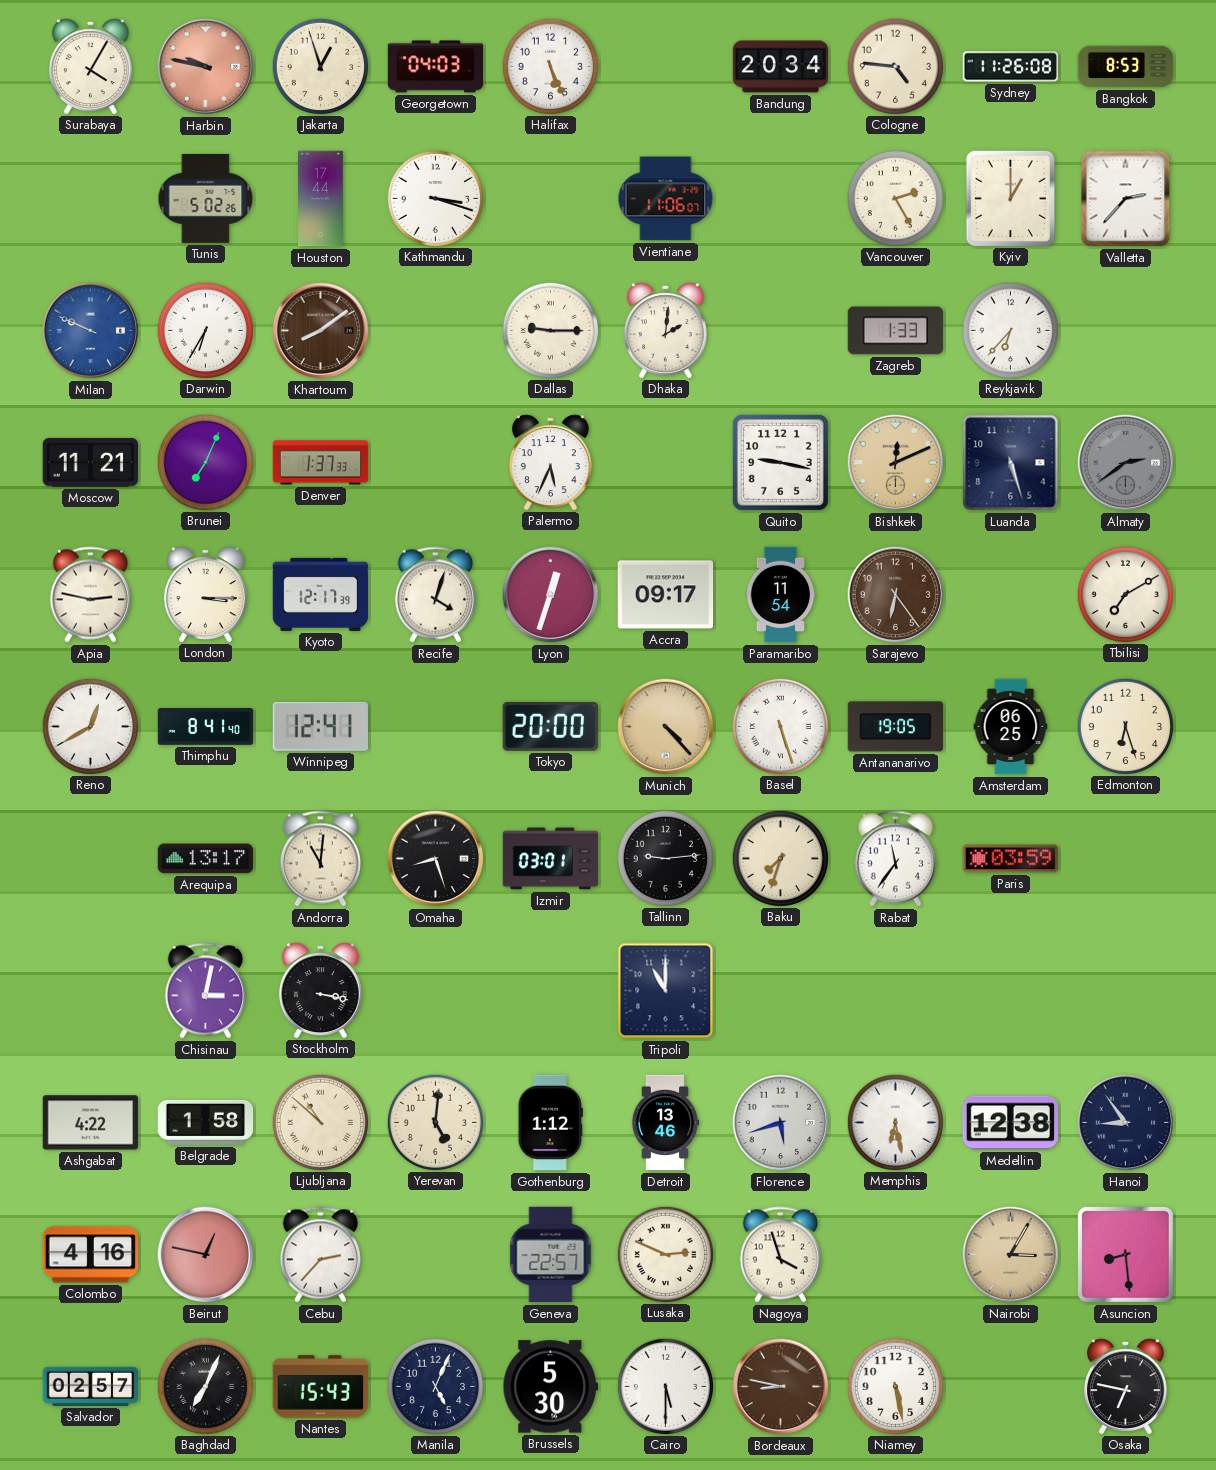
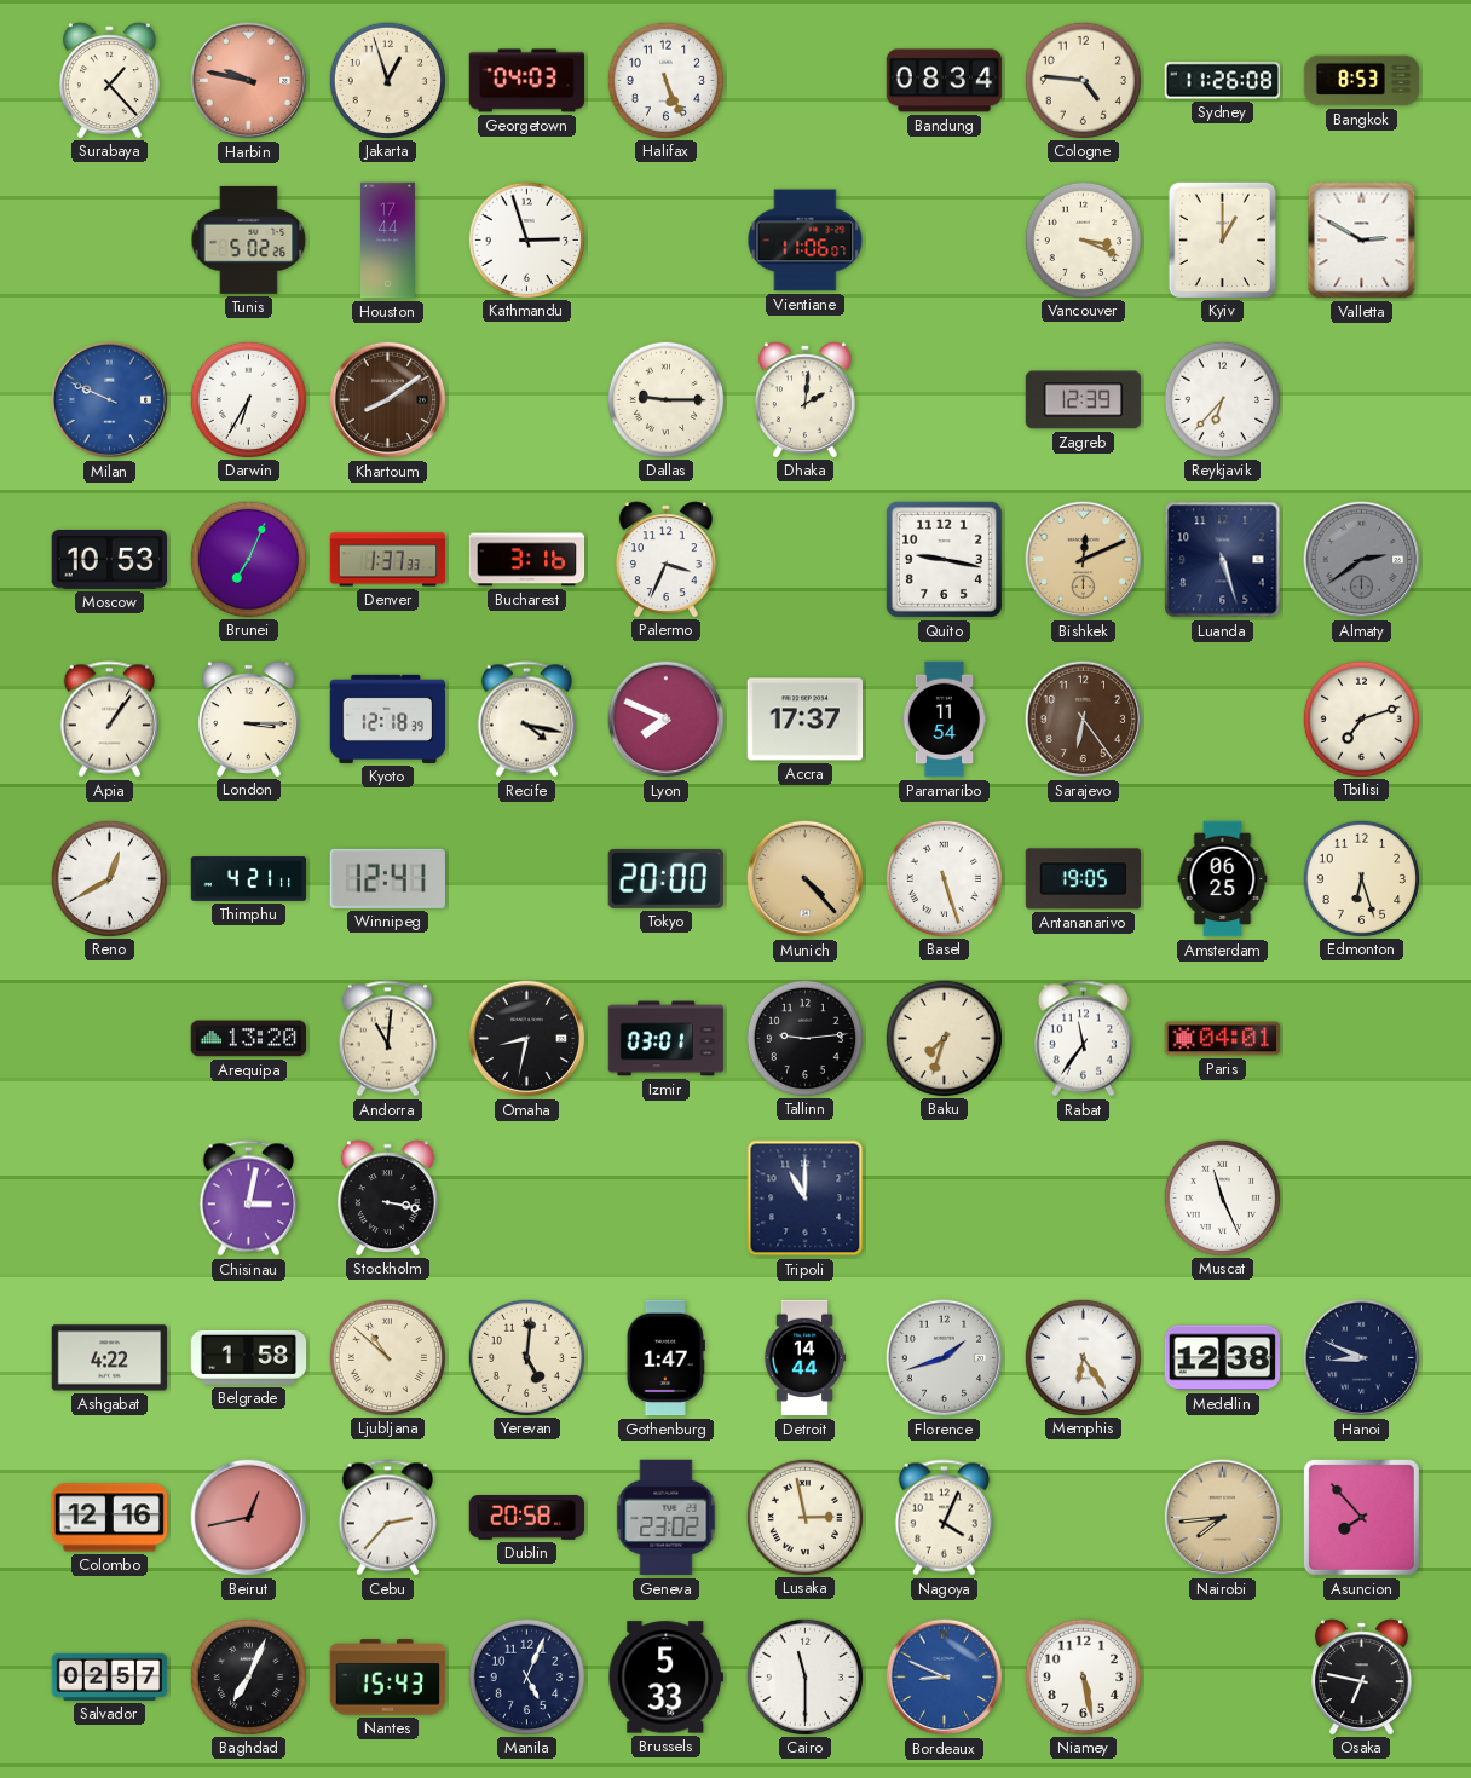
Surabaya: 4:05 -> 1:23 (109, 80)
Bandung: 20:34 -> 08:34 (945, 81)
Kathmandu: 3:18 -> 2:57 (526, 239)
Vancouver: 2:25 -> 3:19 (1083, 239)
Valletta: 2:37 -> 2:50 (1362, 241)
Zagreb: 1:33 -> 12:39 (1084, 400)
Moscow: 11:21 -> 10:53 (109, 560)
Bucharest: none -> 3:16 (527, 560)
Palermo: 5:34 -> 3:34 (665, 559)
Apia: 2:47 -> 1:06 (109, 720)
Kyoto: 12:17 -> 12:18 (388, 718)
Recife: 4:03 -> 4:17 (526, 720)
Lyon: 12:33 -> 7:49 (667, 720)
Accra: 09:17 -> 17:37 (806, 720)
Tbilisi: 7:10 -> 7:12 (1361, 718)
Thimphu: 8:41 -> 4:21 (249, 879)
Arequipa: 13:17 -> 13:20 (249, 1039)
Omaha: 8:27 -> 8:32 (527, 1039)
Paris: 03:59 -> 04:01 (1223, 1039)
Muscat: none -> 11:26 (1222, 1197)
Gothenburg: 1:12 -> 1:47 (665, 1358)
Detroit: 13:46 -> 14:44 (804, 1358)
Florence: 5:42 -> 1:42 (945, 1358)
Memphis: 6:28 -> 6:24 (1083, 1357)
Hanoi: 8:54 -> 8:49 (1362, 1358)
Colombo: 4:16 -> 12:16 (110, 1518)
Beirut: 12:47 -> 12:43 (249, 1518)
Dublin: none -> 20:58 (527, 1518)
Geneva: 22:57 -> 23:02 (667, 1518)
Lusaka: 2:49 -> 2:58 (804, 1517)
Nagoya: 3:57 -> 4:04 (944, 1518)
Nairobi: 3:05 -> 7:44 (1223, 1518)
Asuncion: 8:29 -> 7:53 (1361, 1517)
Brussels: 5:30 -> 5:33 (665, 1678)
Cairo: 5:30 -> 11:30 (804, 1676)
Bordeaux: 8:47 -> 8:49 (945, 1678)
Bordeaux dial: brown -> blue (945, 1678)
